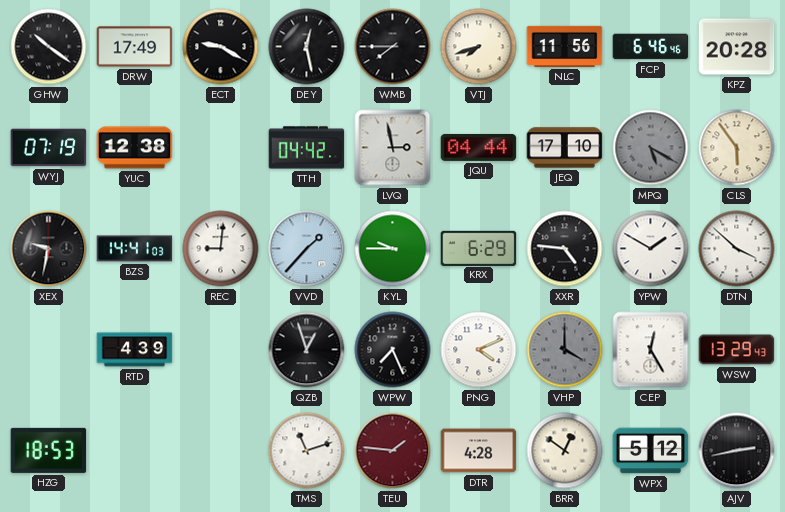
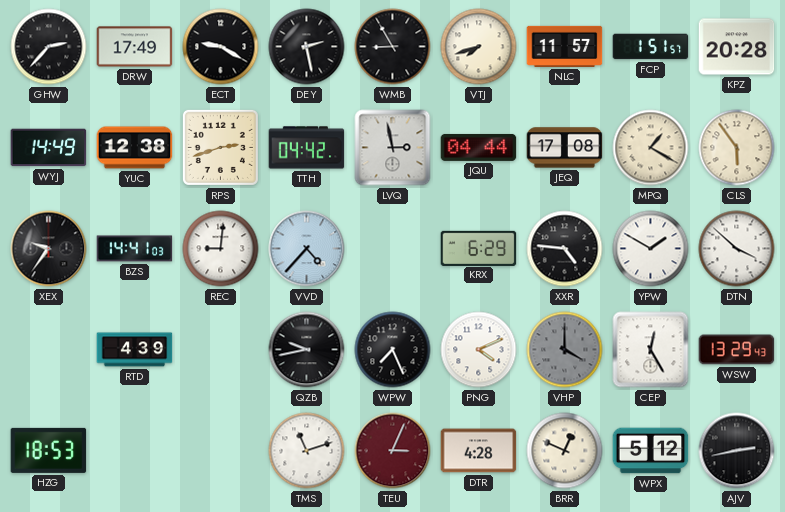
GHW: 10:21 -> 2:37 (49, 47)
DEY: 12:28 -> 2:28 (307, 47)
WMB: 7:45 -> 8:55 (393, 47)
NLC: 11:56 -> 11:57 (565, 46)
FCP: 6:46 -> 1:51 (651, 47)
WYJ: 07:19 -> 14:49 (49, 148)
RPS: none -> 2:42 (220, 147)
JEQ: 17:10 -> 17:08 (565, 148)
MPQ: 5:20 -> 1:20 (651, 148)
MPQ dial: grey -> cream (651, 148)
XEX: 9:32 -> 9:36 (49, 249)
VVD: 1:37 -> 4:37 (307, 249)
KYL: 9:45 -> none (393, 249)
QZB: 12:57 -> 9:43 (307, 350)
TEU: 1:46 -> 3:04 (393, 451)
BRR: 12:51 -> 12:49 (565, 451)
